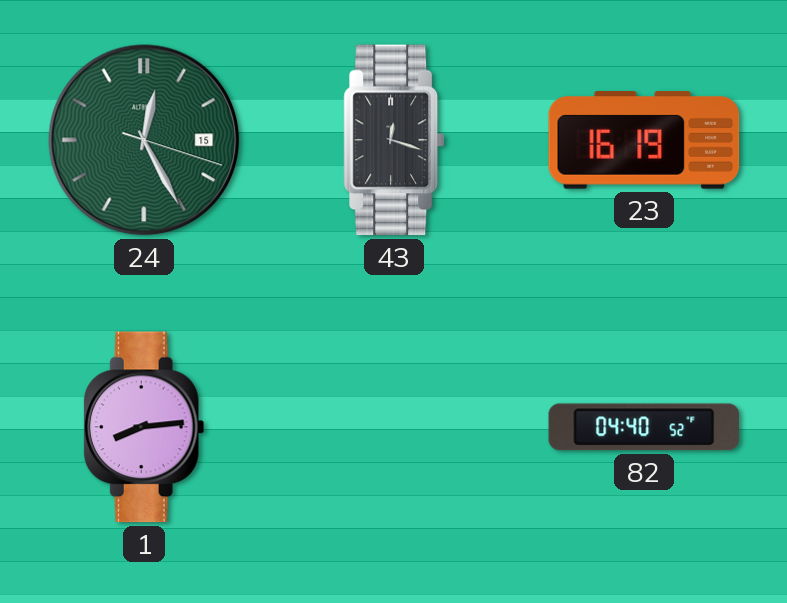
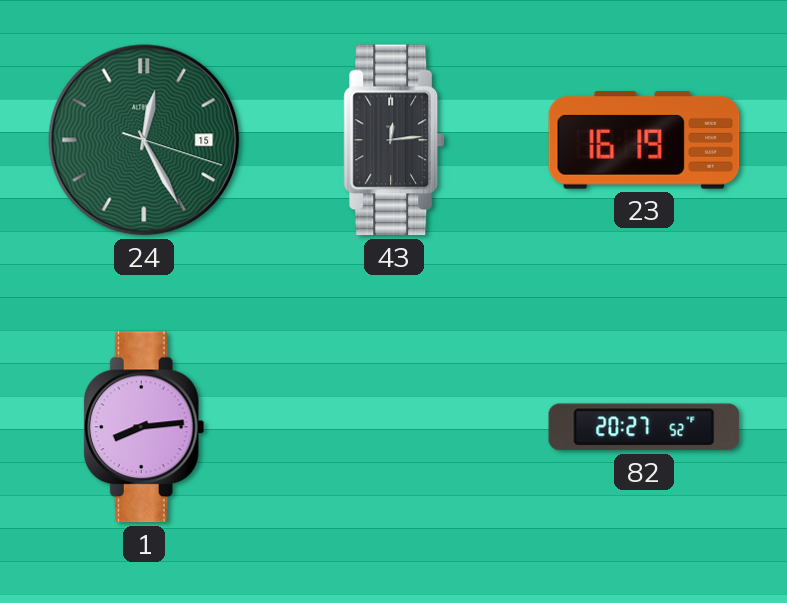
43: 12:18 -> 12:14 (393, 140)
82: 04:40 -> 20:27 (644, 427)
